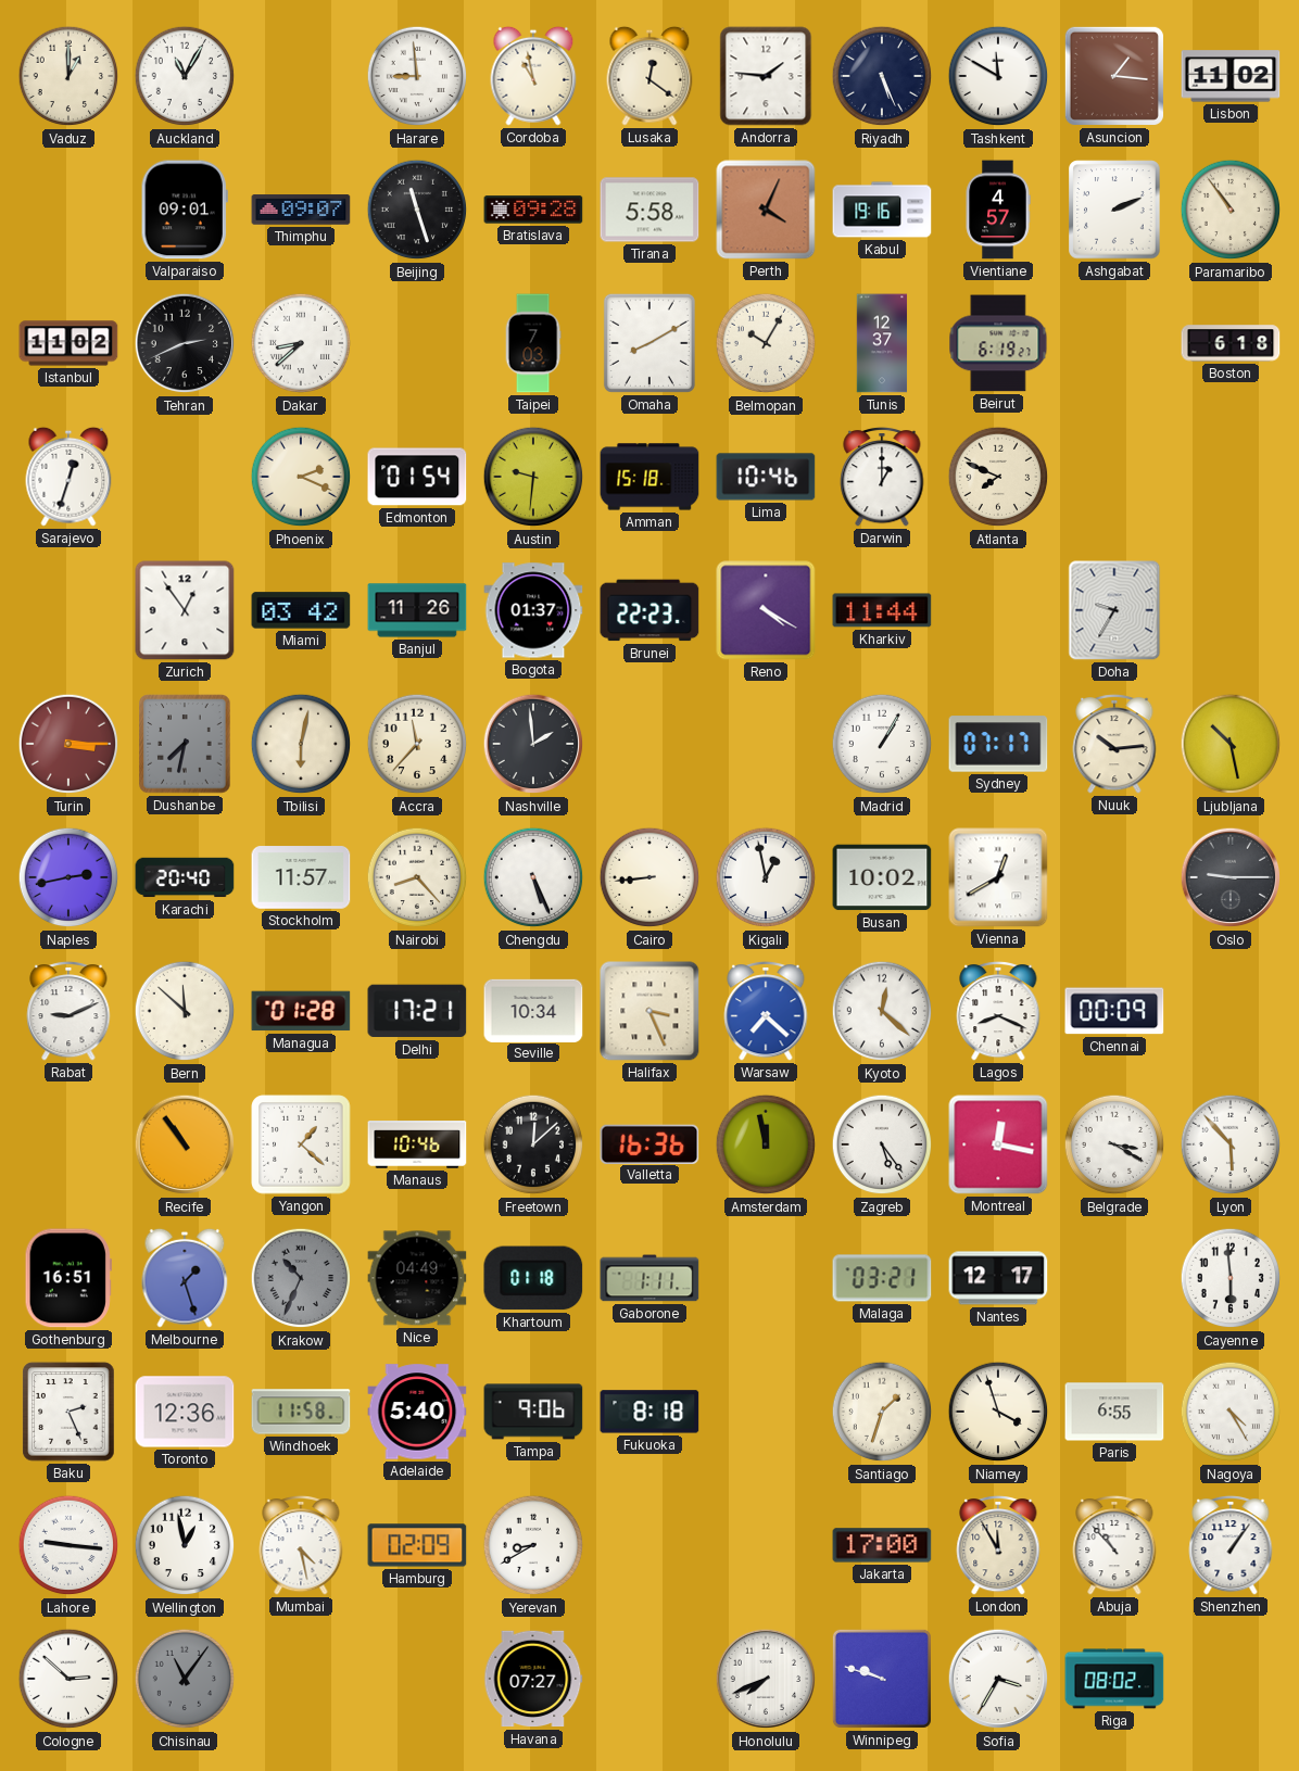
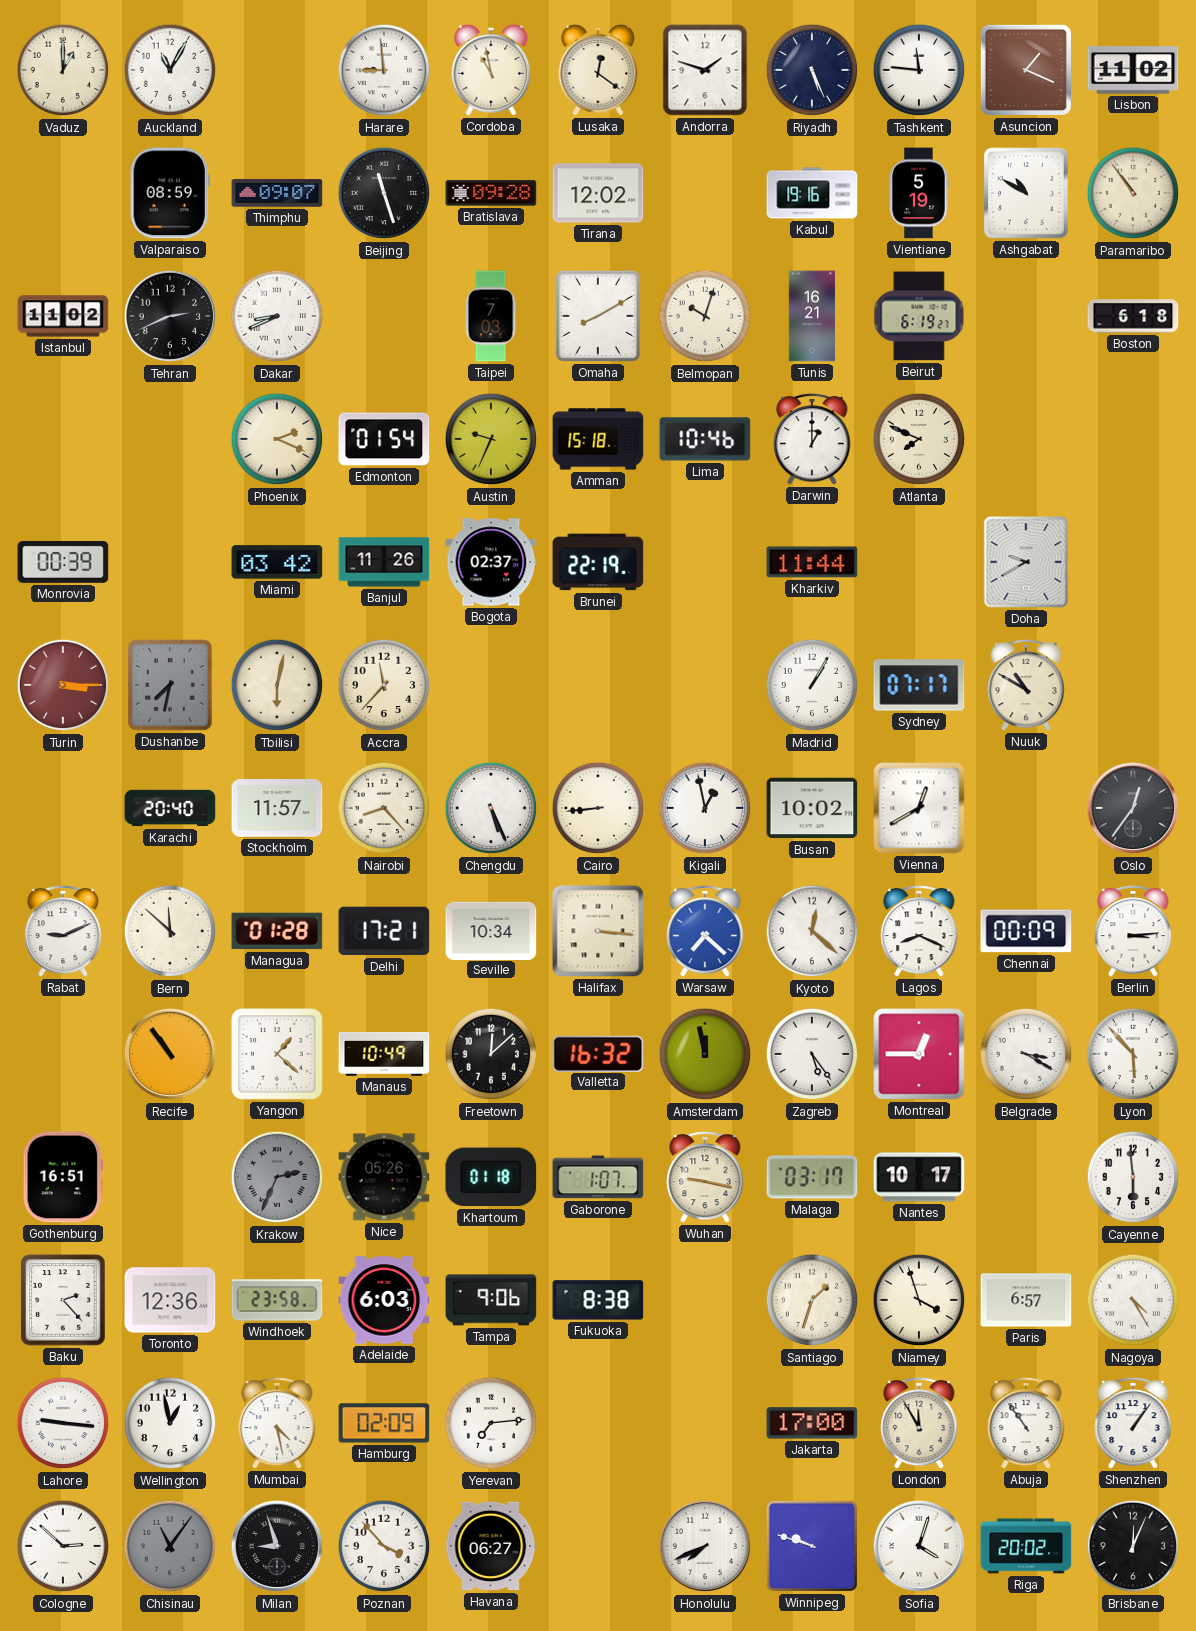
Andorra: 1:46 -> 1:48 (705, 70)
Tashkent: 11:50 -> 11:46 (919, 70)
Asuncion: 1:16 -> 1:19 (1026, 70)
Valparaiso: 09:01 -> 08:59 (170, 193)
Tirana: 5:58 -> 12:02 (598, 193)
Perth: 4:04 -> none (766, 210)
Vientiane: 4:57 -> 5:19 (919, 193)
Ashgabat: 2:11 -> 10:50 (1026, 193)
Dakar: 8:38 -> 8:41 (277, 316)
Belmopan: 10:05 -> 10:03 (705, 316)
Tunis: 12:37 -> 16:21 (812, 316)
Sarajevo: 12:33 -> none (68, 477)
Austin: 9:31 -> 9:34 (491, 439)
Monrovia: none -> 00:39 (63, 562)
Zurich: 12:54 -> none (185, 610)
Bogota: 01:37 -> 02:37 (491, 562)
Brunei: 22:23 -> 22:19 (598, 562)
Reno: 4:20 -> none (766, 610)
Doha: 9:35 -> 9:40 (1026, 562)
Nashville: 1:59 -> none (533, 744)
Nuuk: 10:14 -> 10:50 (1026, 685)
Ljubljana: 10:28 -> none (1231, 744)
Naples: 2:43 -> none (68, 877)
Oslo: 9:15 -> 12:36 (1133, 808)
Halifax: 3:26 -> 3:16 (598, 931)
Berlin: none -> 3:14 (1133, 931)
Manaus: 10:46 -> 10:49 (384, 1054)
Valletta: 16:36 -> 16:32 (598, 1053)
Montreal: 12:17 -> 12:45 (919, 1054)
Melbourne: 1:27 -> none (185, 1278)
Krakow: 10:34 -> 2:34 (277, 1177)
Nice: 04:49 -> 05:26 (384, 1177)
Gaborone: 1:11 -> 1:07 (598, 1177)
Wuhan: none -> 9:17 (705, 1177)
Malaga: 03:21 -> 03:17 (812, 1177)
Nantes: 12:17 -> 10:17 (919, 1177)
Baku: 2:26 -> 2:23 (63, 1300)
Windhoek: 11:58 -> 23:58 (277, 1300)
Adelaide: 5:40 -> 6:03 (384, 1300)
Fukuoka: 8:18 -> 8:38 (598, 1300)
Paris: 6:55 -> 6:57 (1026, 1300)
Yerevan: 8:40 -> 7:14 (491, 1423)
Abuja: 10:53 -> 10:54 (1026, 1423)
Milan: none -> 8:57 (277, 1546)
Poznan: none -> 3:53 (384, 1546)
Havana: 07:27 -> 06:27 (491, 1546)
Sofia: 3:35 -> 4:03 (919, 1546)
Riga: 08:02 -> 20:02 (1026, 1546)
Brisbane: none -> 12:04 (1133, 1546)
